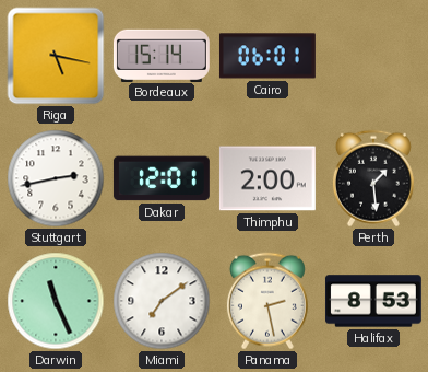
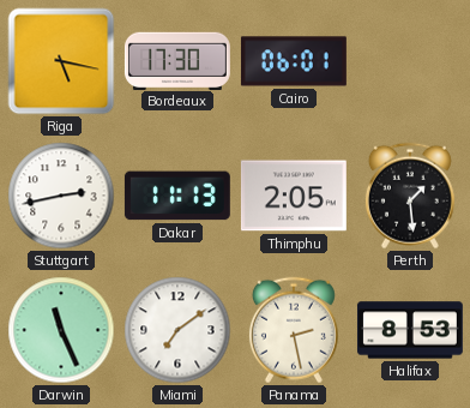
Bordeaux: 15:14 -> 17:30 (177, 60)
Dakar: 12:01 -> 11:13 (177, 196)
Thimphu: 2:00 -> 2:05 (294, 196)
